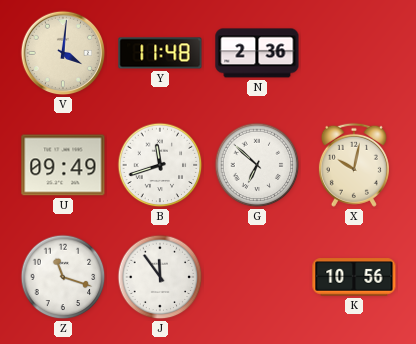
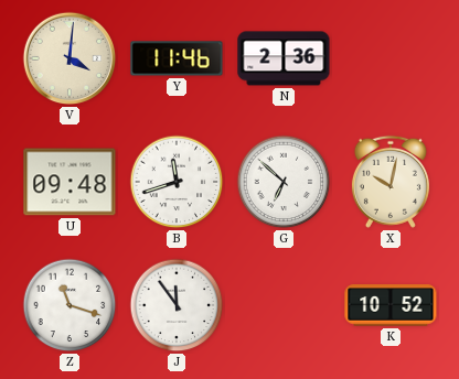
Y: 11:48 -> 11:46 (177, 58)
U: 09:49 -> 09:48 (70, 182)
K: 10:56 -> 10:52 (391, 305)
